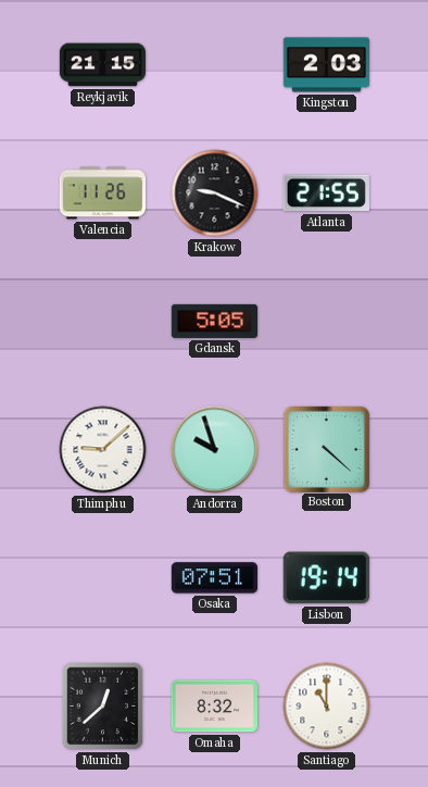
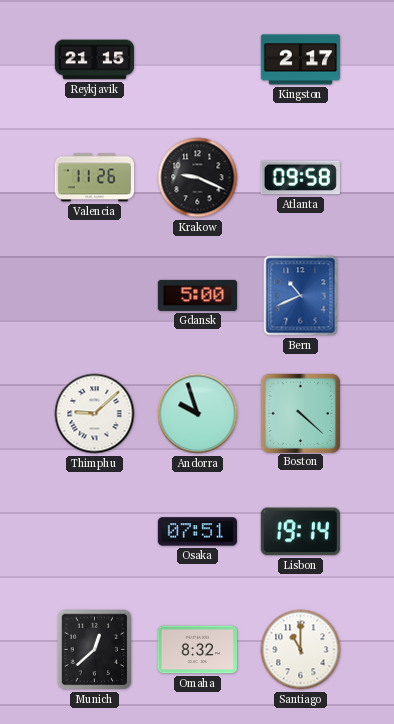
Kingston: 2:03 -> 2:17 (300, 60)
Atlanta: 21:55 -> 09:58 (300, 178)
Gdansk: 5:05 -> 5:00 (197, 295)
Bern: none -> 10:41 (301, 296)
